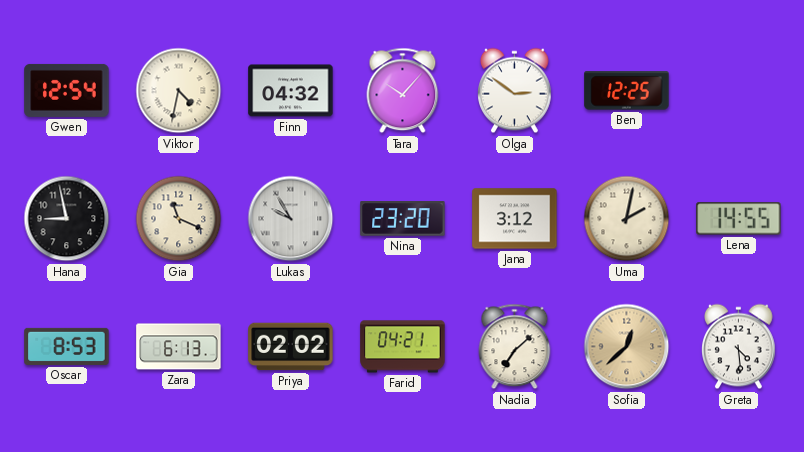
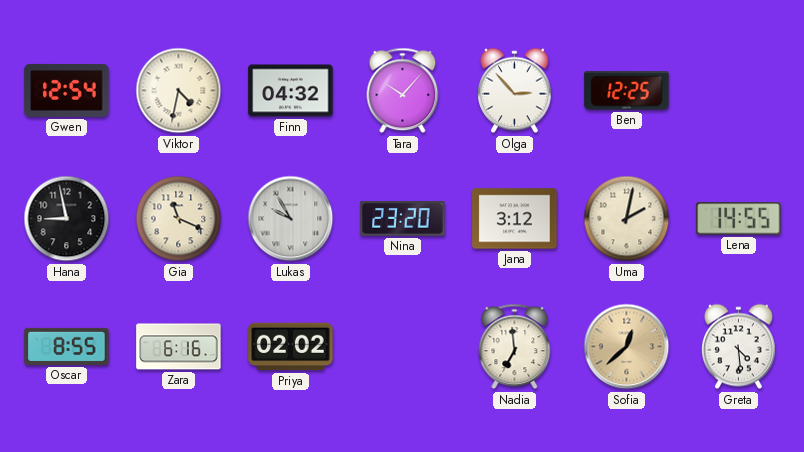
Olga: 2:51 -> 2:53 (515, 91)
Oscar: 8:53 -> 8:55 (67, 346)
Zara: 6:13 -> 6:16 (179, 347)
Farid: 04:21 -> none (403, 347)
Nadia: 7:08 -> 6:59 (515, 347)
